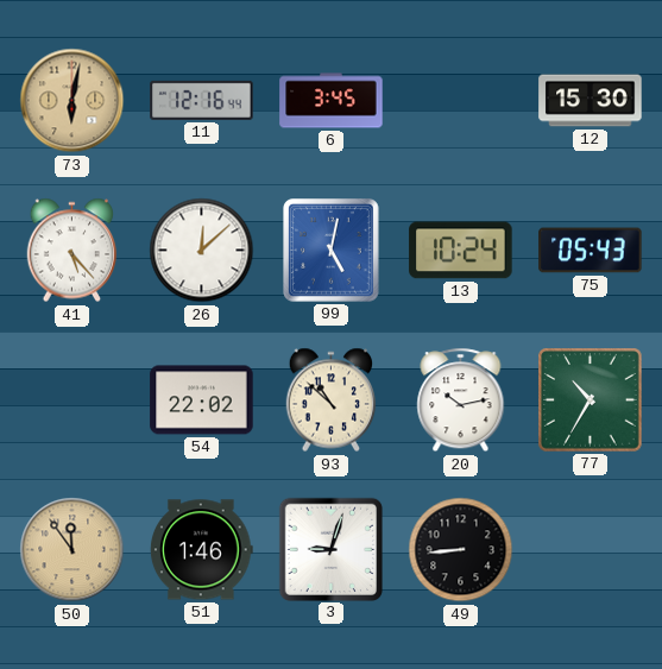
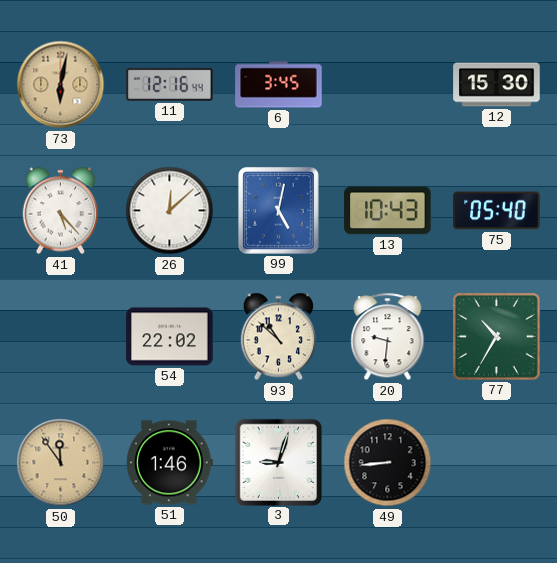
13: 10:24 -> 10:43 (388, 211)
75: 05:43 -> 05:40 (497, 211)
20: 10:13 -> 9:31 (388, 337)
